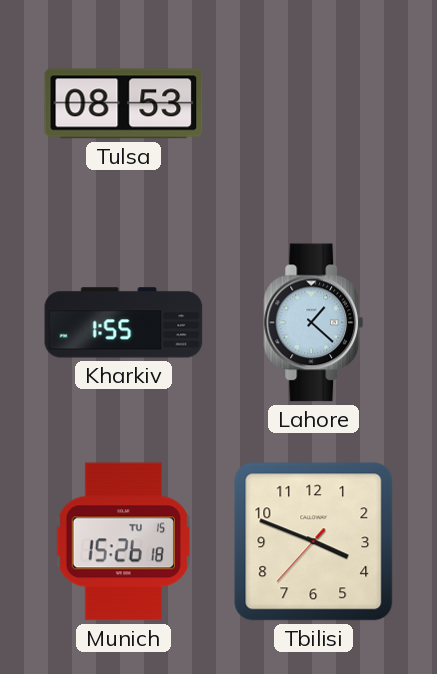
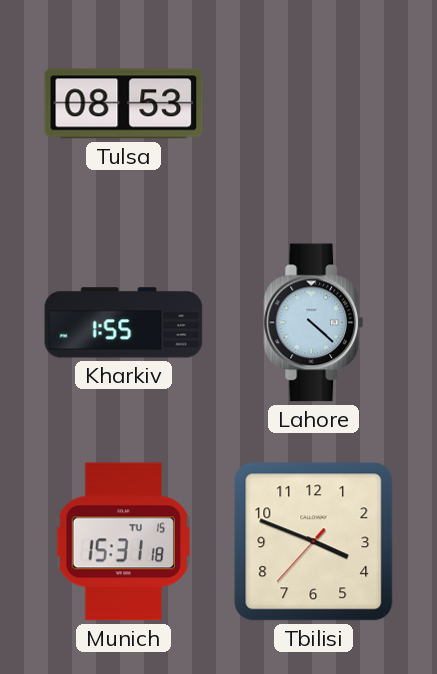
Lahore: 1:22 -> 4:22 (314, 323)
Munich: 15:26 -> 15:31 (123, 542)
